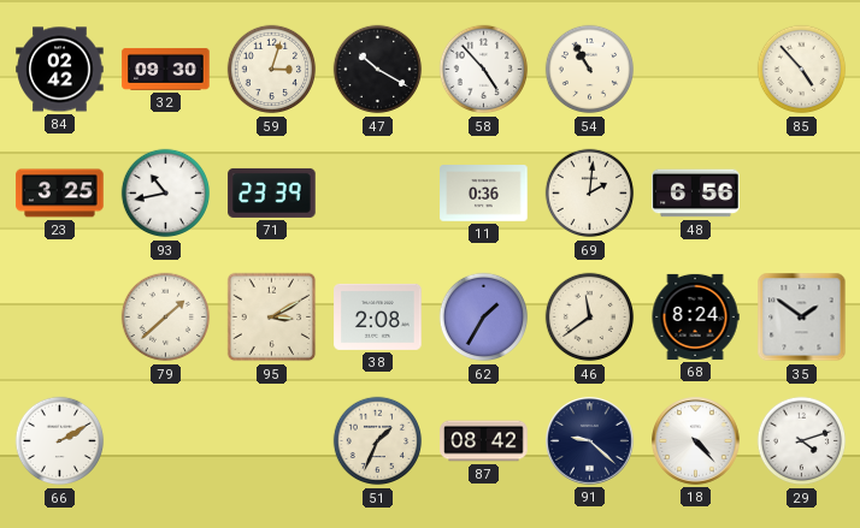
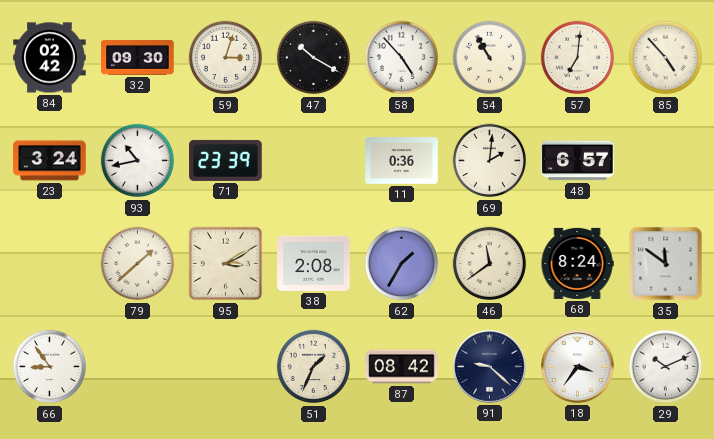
57: none -> 7:01 (578, 58)
23: 3:25 -> 3:24 (50, 161)
48: 6:56 -> 6:57 (578, 161)
35: 1:51 -> 11:51 (666, 264)
66: 2:10 -> 8:54 (50, 367)
18: 4:23 -> 3:36 (578, 367)
29: 4:12 -> 10:11 (666, 367)
